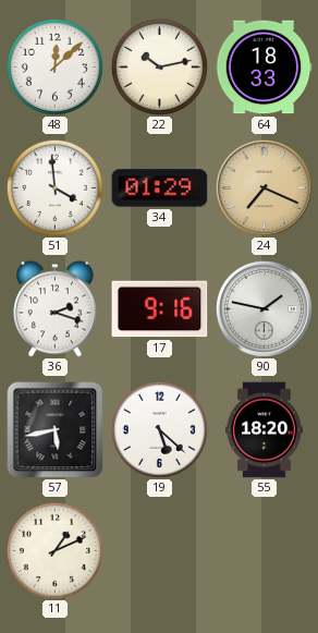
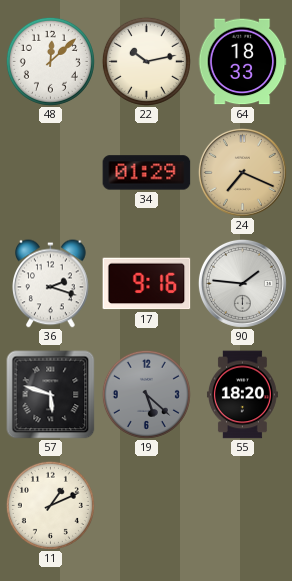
51: 3:59 -> none (54, 187)
90: 1:47 -> 1:46 (242, 283)
57: 5:43 -> 5:48 (51, 395)
19 dial: white -> grey (146, 394)
